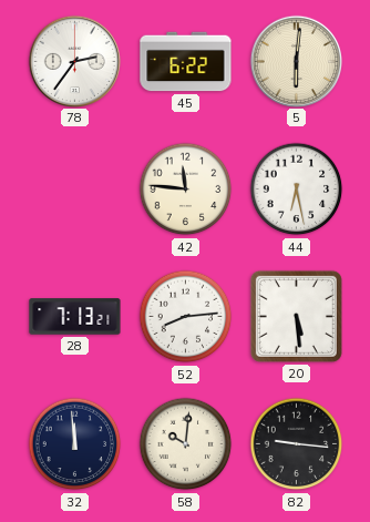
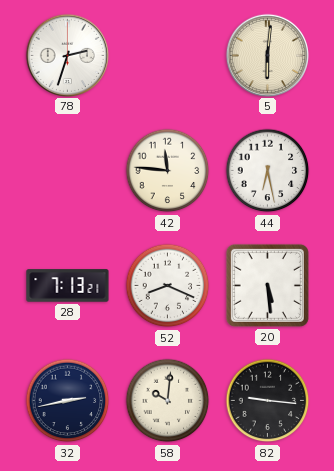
78: 2:36 -> 2:33 (67, 55)
45: 6:22 -> none (186, 62)
52: 8:14 -> 8:19 (168, 286)
32: 11:59 -> 2:43 (68, 401)
